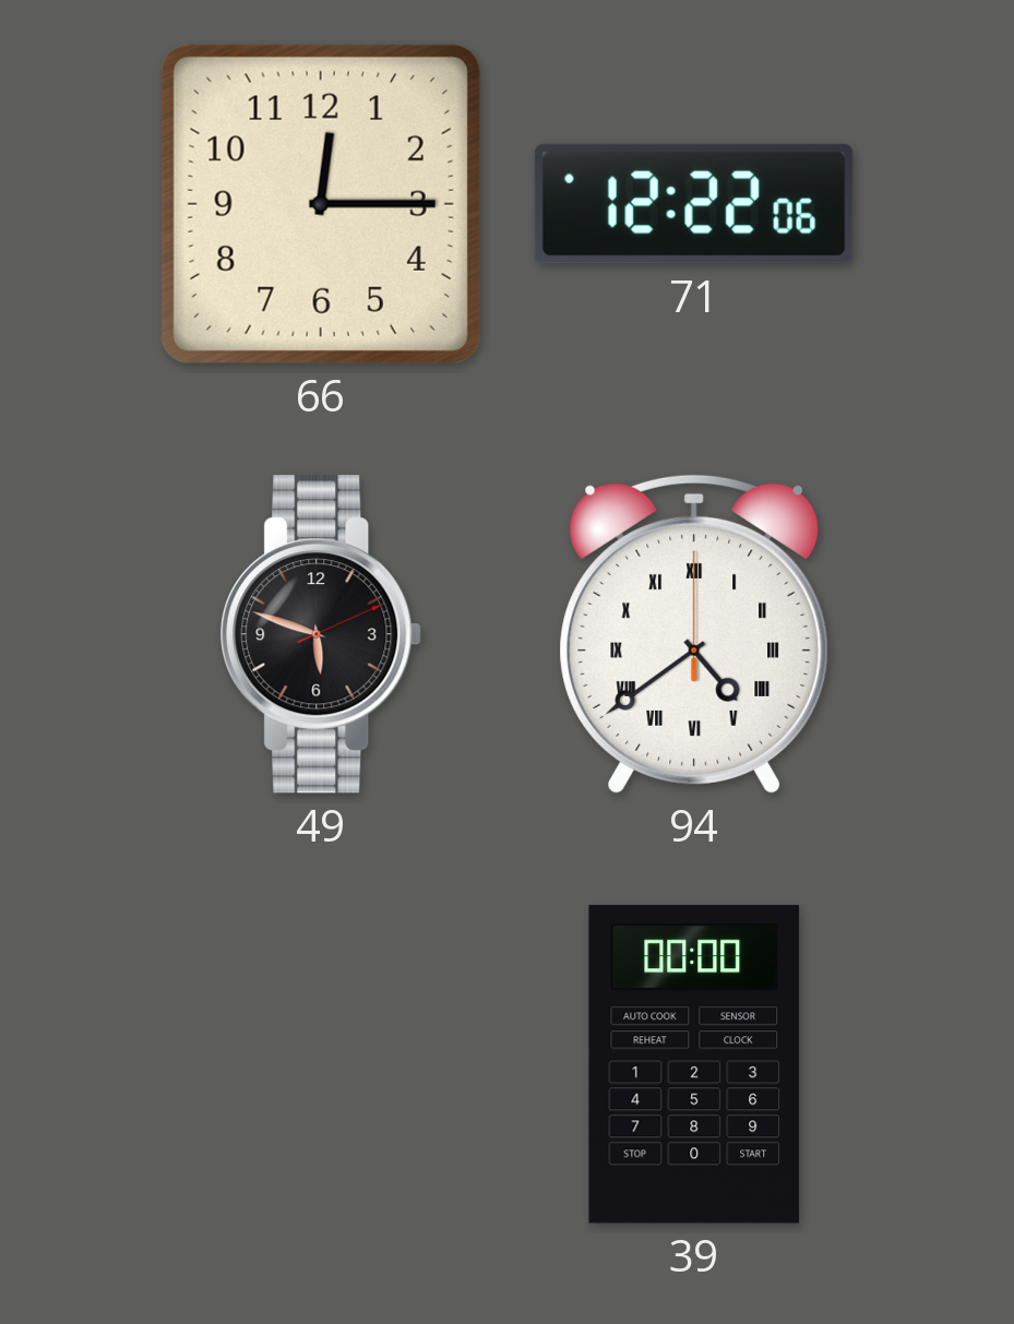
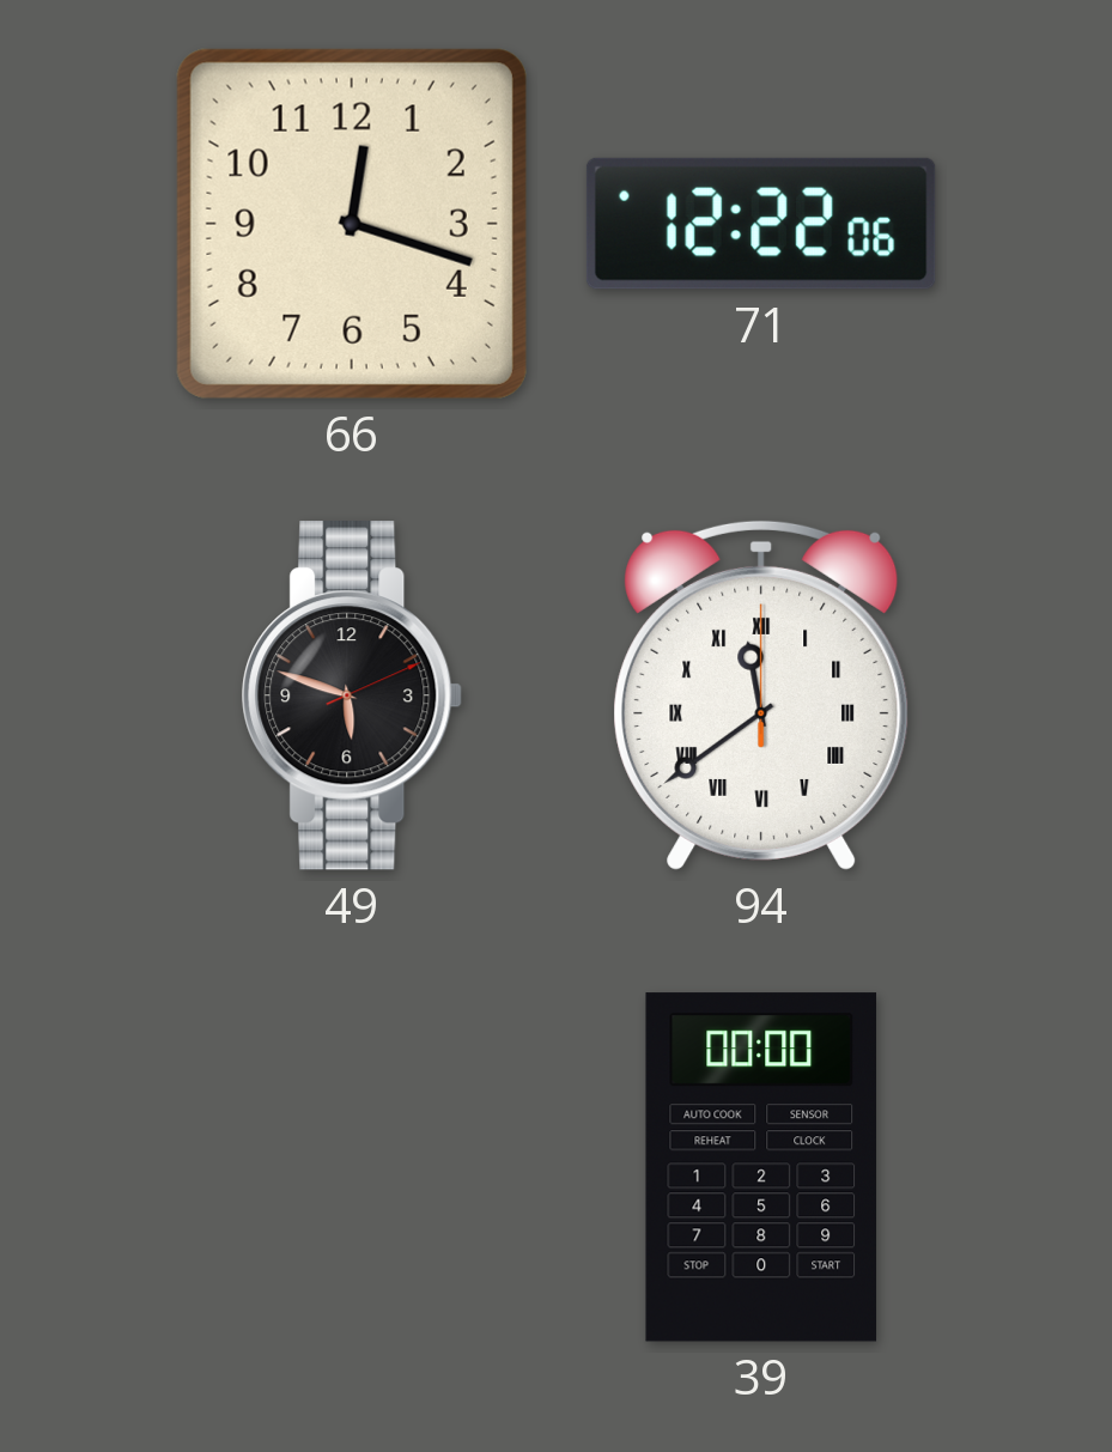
66: 12:15 -> 12:18 (352, 224)
94: 4:39 -> 11:39 (761, 695)
